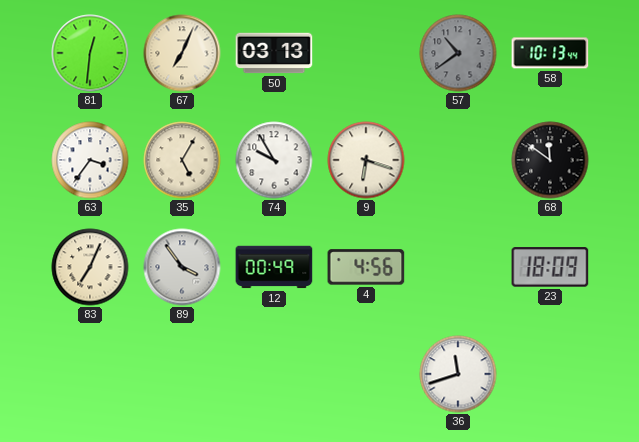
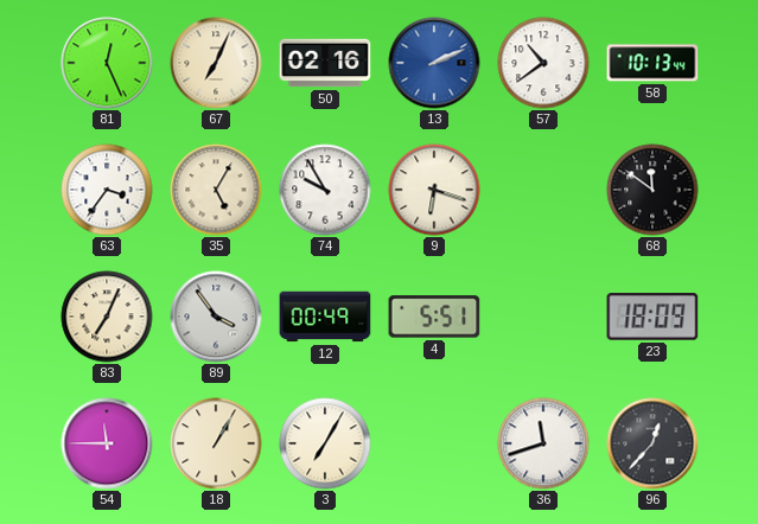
81: 12:31 -> 12:26 (107, 63)
50: 03:13 -> 02:16 (325, 63)
13: none -> 2:11 (434, 63)
57 dial: grey -> white (543, 63)
4: 4:56 -> 5:51 (434, 317)
54: none -> 11:45 (107, 443)
18: none -> 1:05 (216, 443)
3: none -> 7:05 (325, 443)
96: none -> 12:37 (652, 443)
